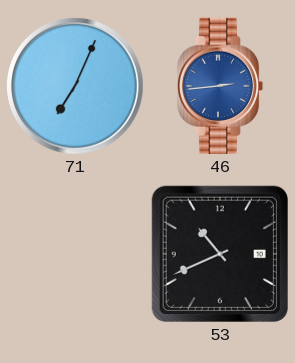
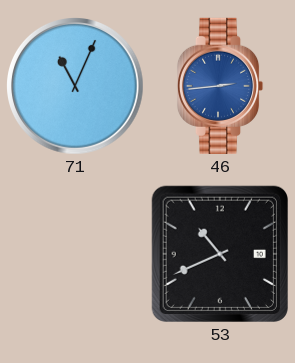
71: 7:04 -> 11:04 (76, 87)
